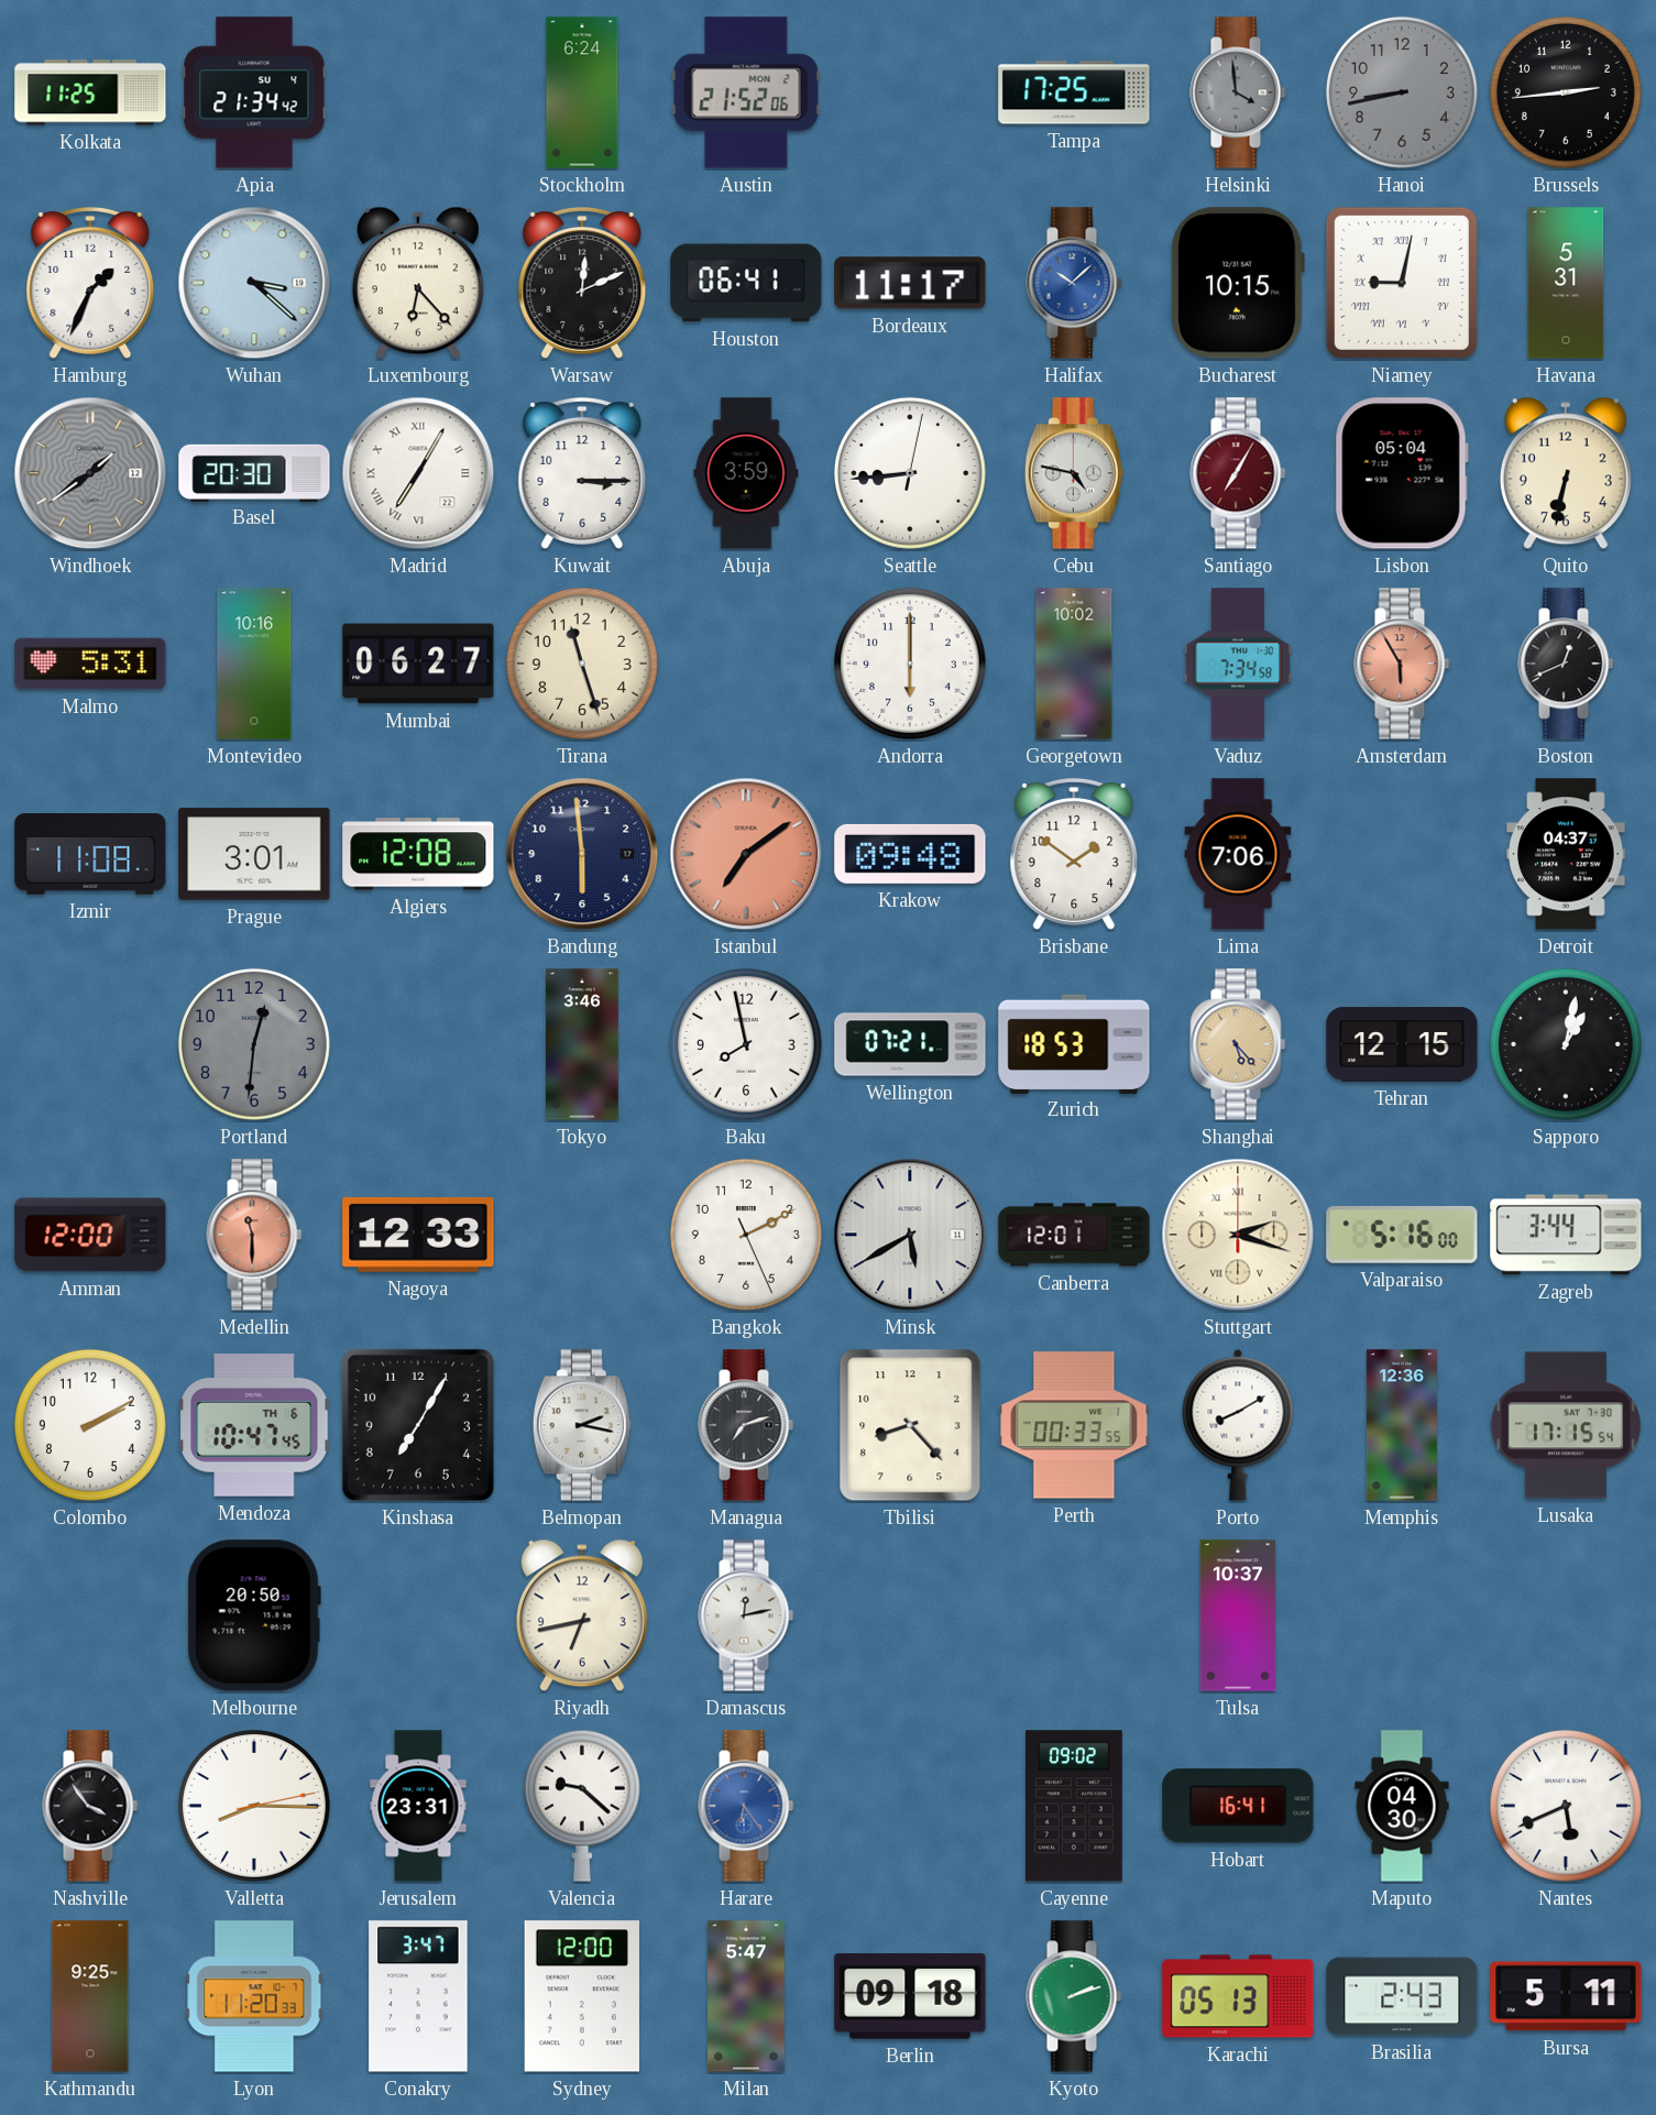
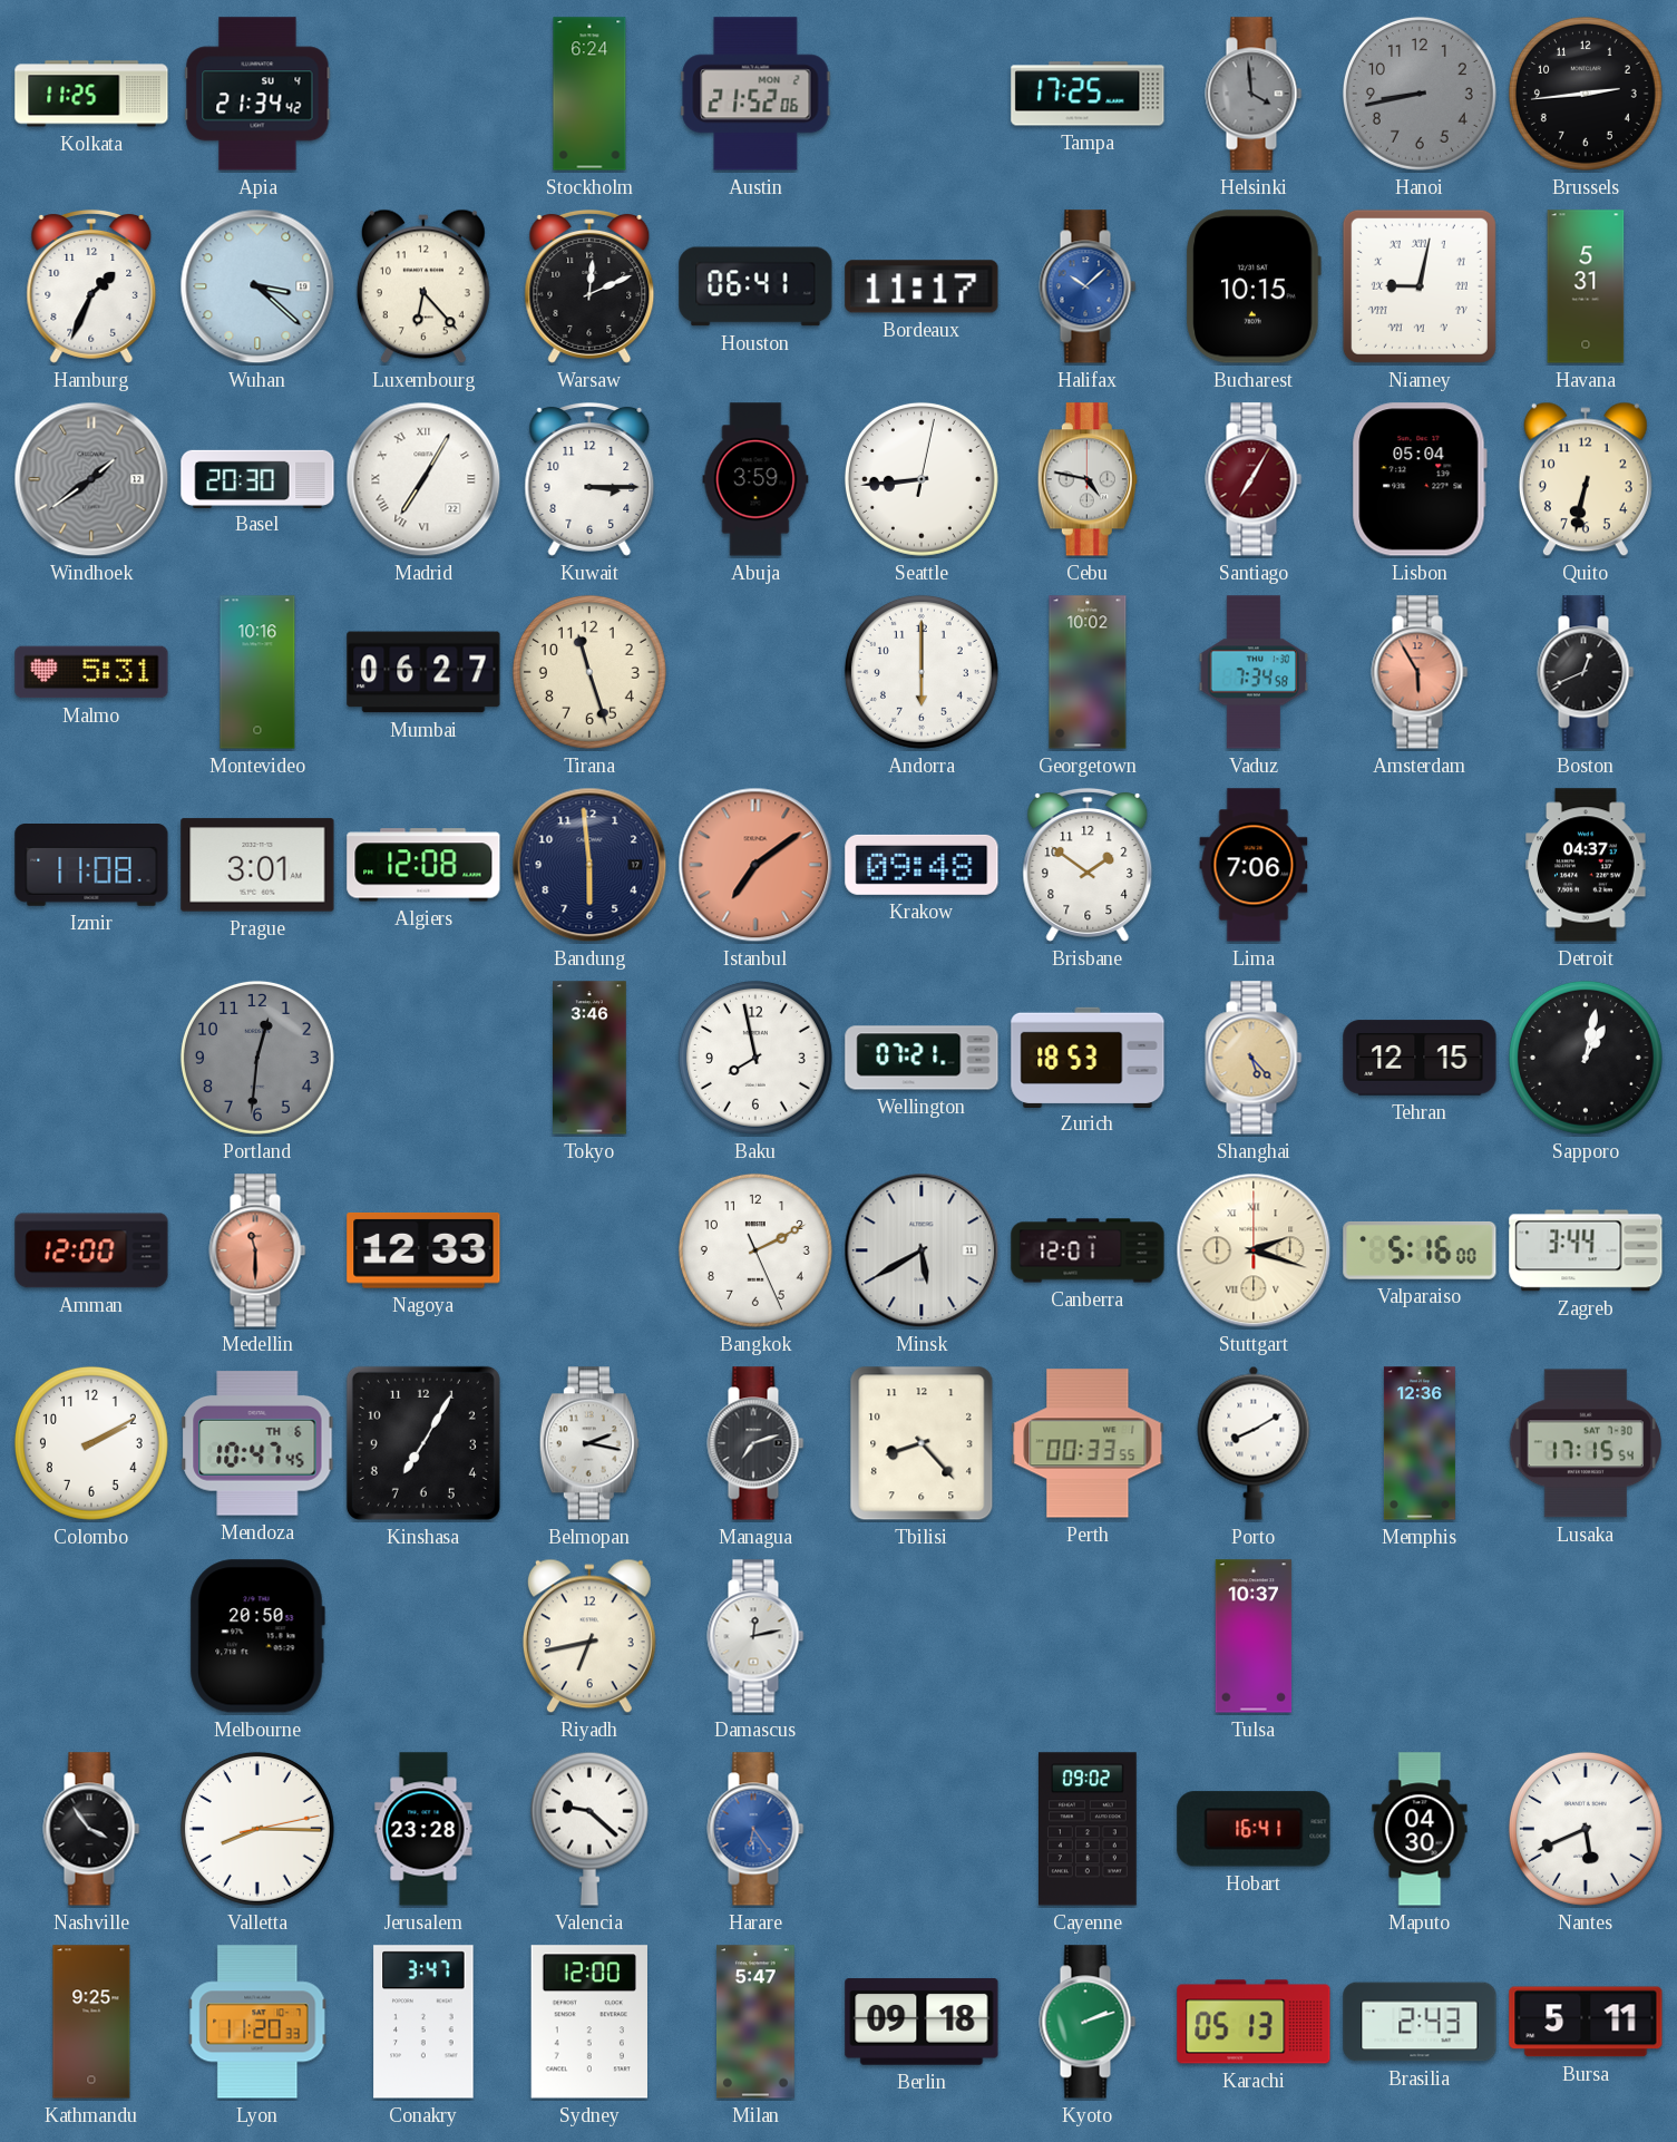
Jerusalem: 23:31 -> 23:28 (423, 1829)
